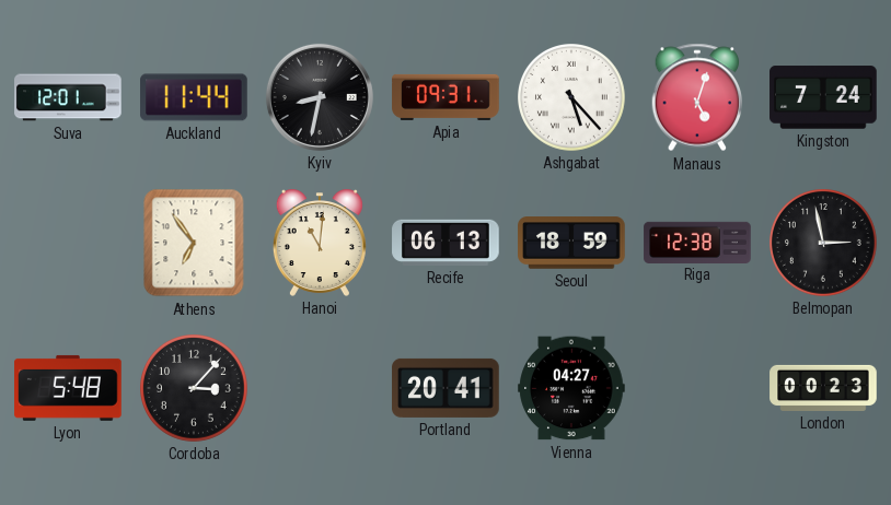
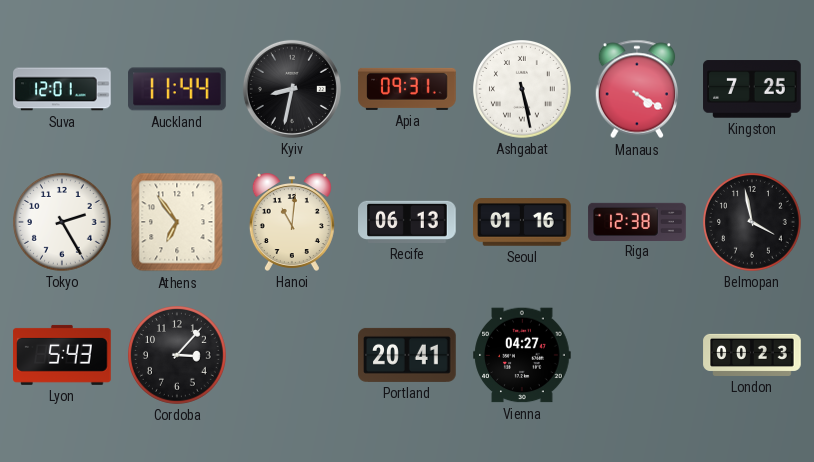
Ashgabat: 5:23 -> 5:28 (523, 90)
Manaus: 5:03 -> 4:20 (637, 89)
Kingston: 7:24 -> 7:25 (752, 89)
Tokyo: none -> 2:25 (63, 223)
Seoul: 18:59 -> 01:16 (522, 222)
Belmopan: 2:58 -> 3:58 (753, 223)
Lyon: 5:48 -> 5:43 (62, 355)
